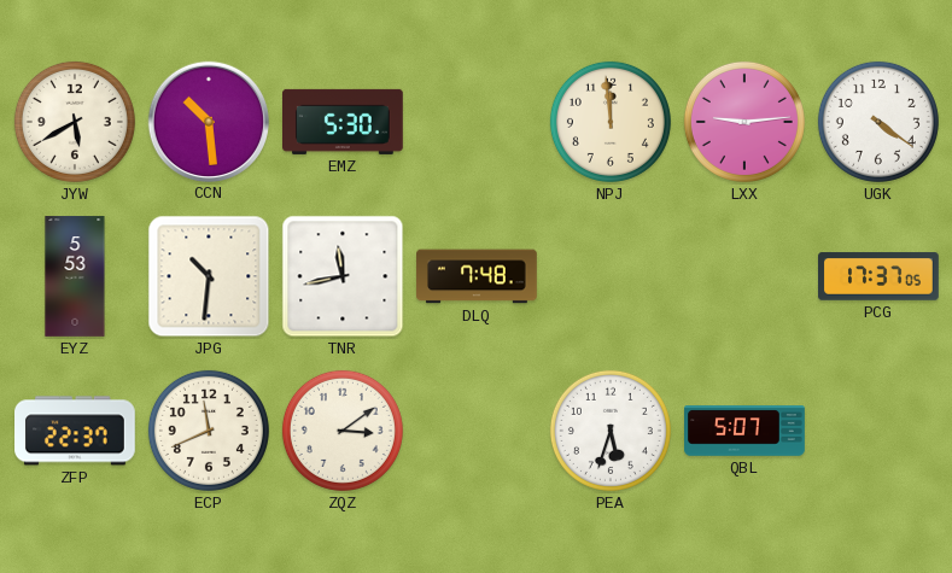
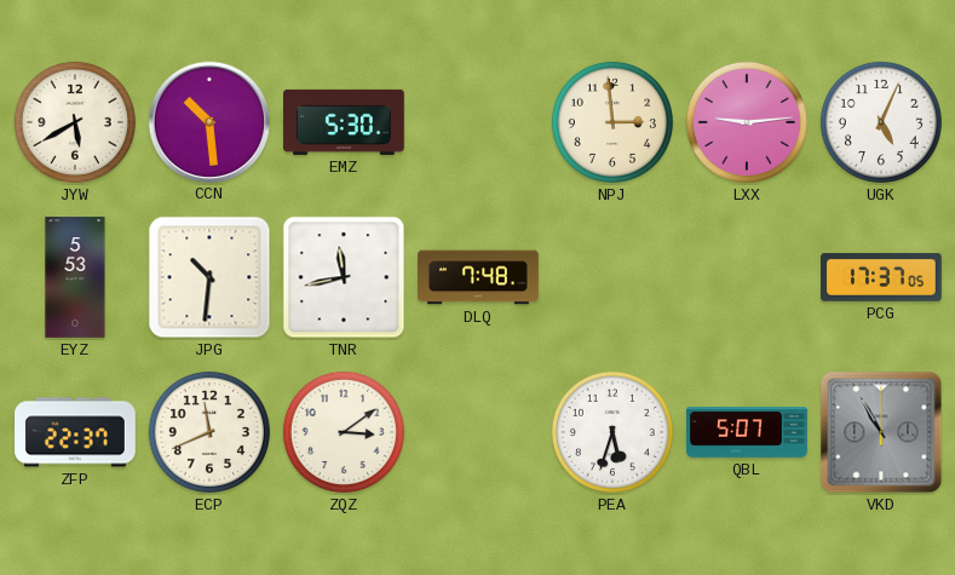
NPJ: 11:59 -> 2:59 (612, 122)
UGK: 4:21 -> 5:04 (881, 122)
VKD: none -> 10:55 (881, 432)
